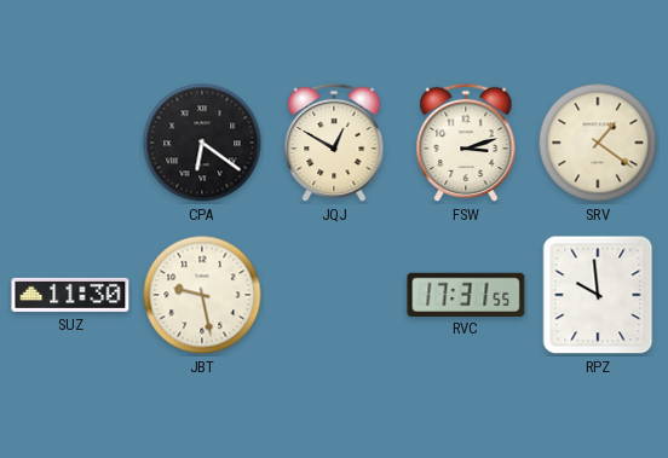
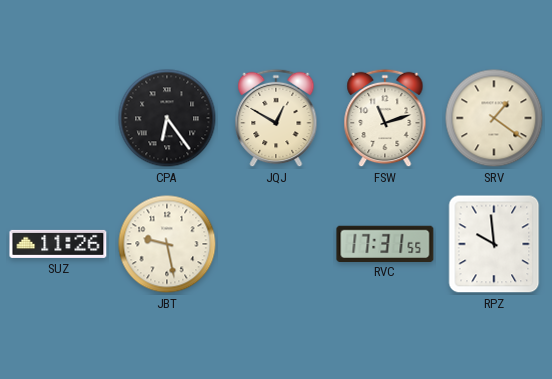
CPA: 6:21 -> 6:24 (167, 118)
FSW: 3:12 -> 11:12 (385, 118)
SUZ: 11:30 -> 11:26 (58, 244)
